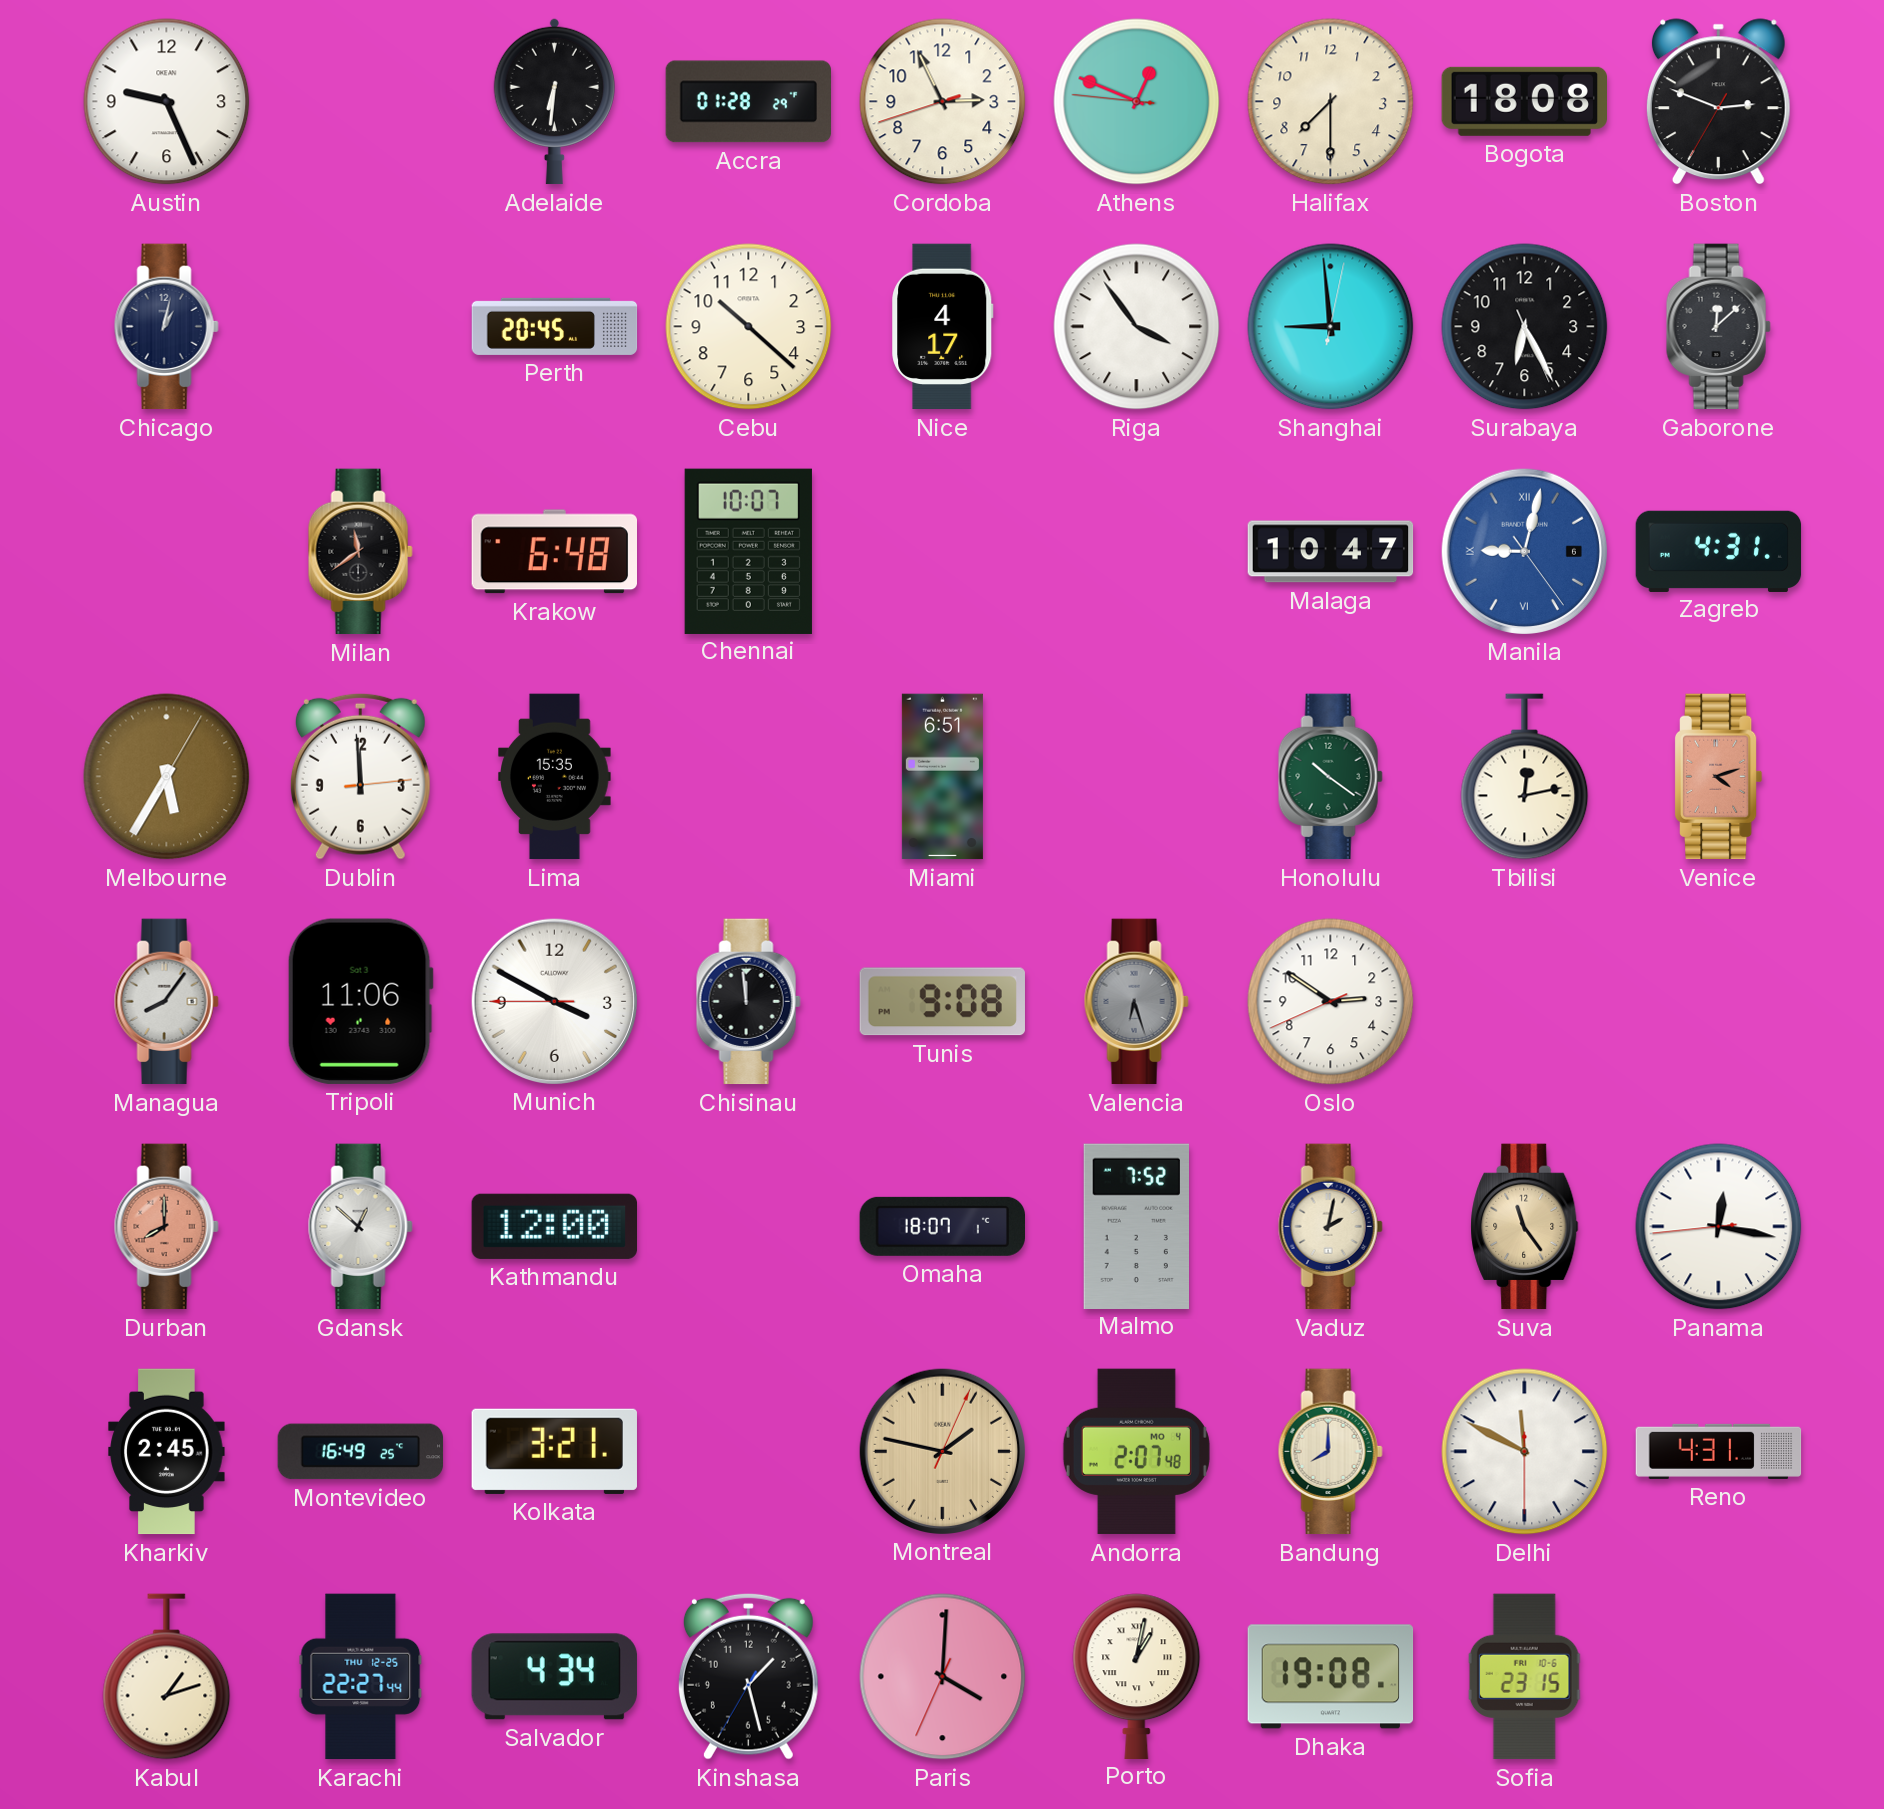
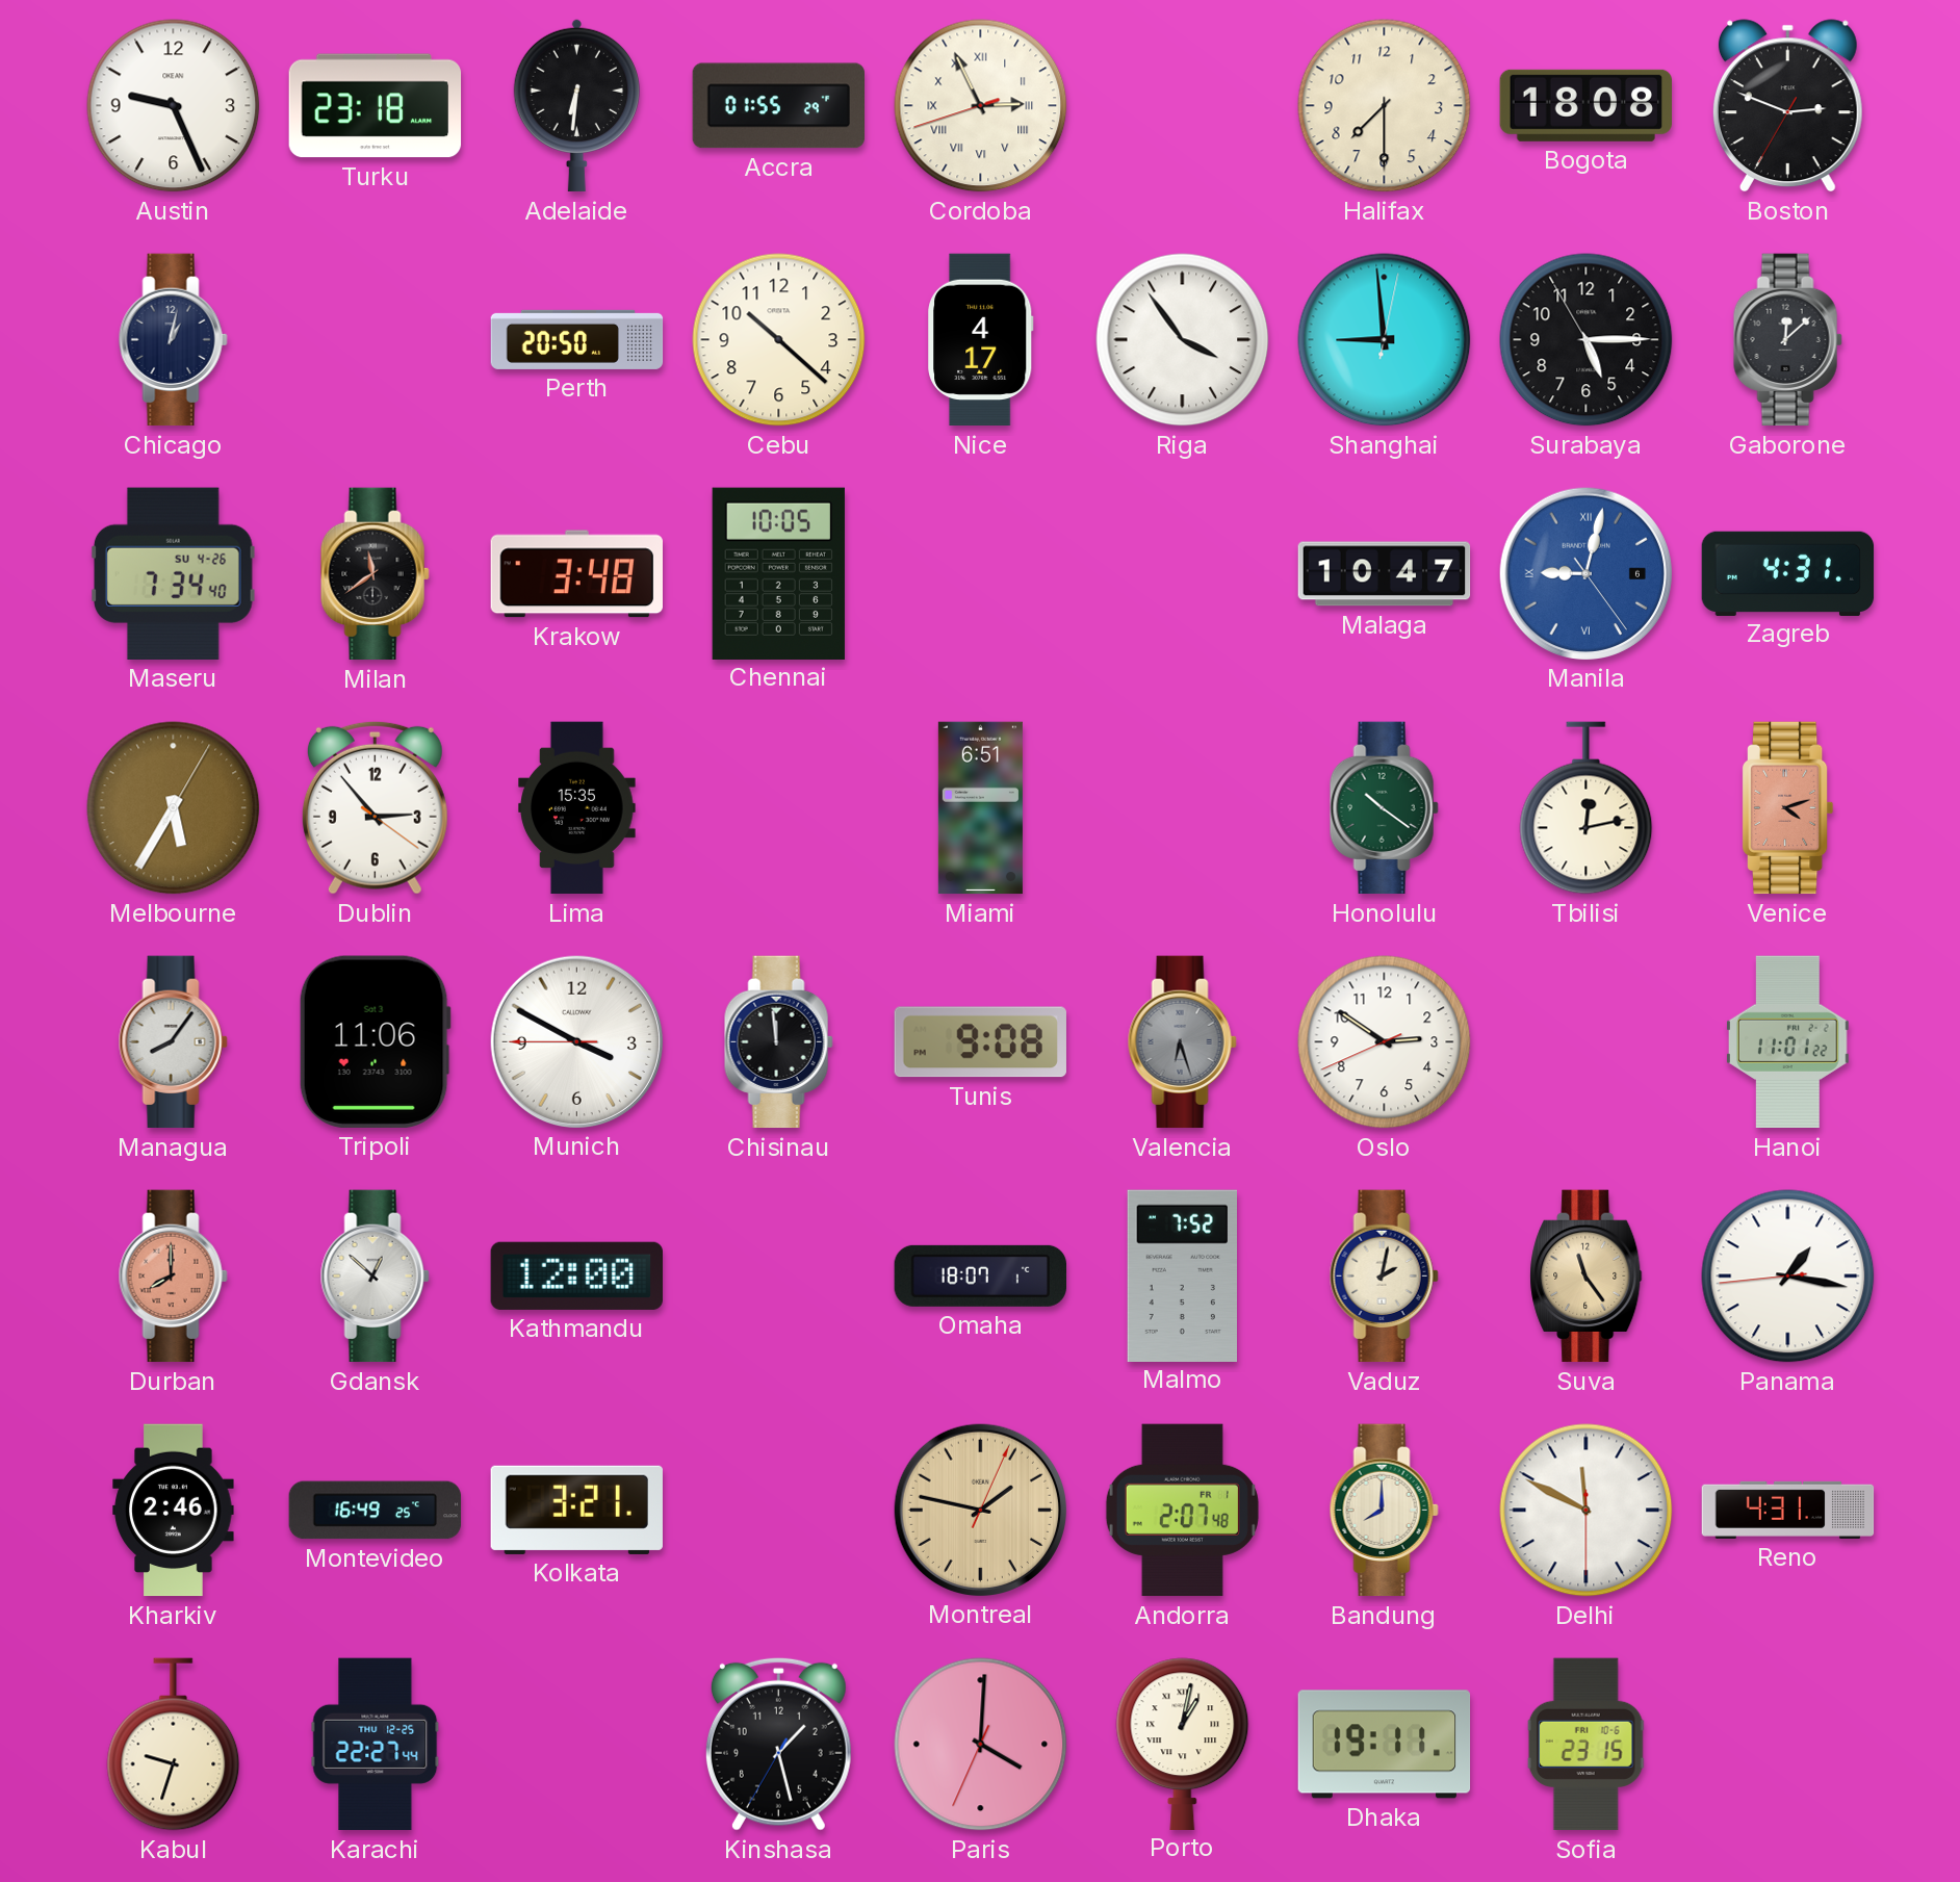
Turku: none -> 23:18 (376, 106)
Accra: 01:28 -> 01:55 (779, 106)
Cordoba numerals: Arabic -> Roman (981, 106)
Athens: 12:48 -> none (1137, 102)
Perth: 20:45 -> 20:50 (577, 339)
Surabaya: 6:25 -> 5:14 (1587, 340)
Maseru: none -> 7:34 (173, 573)
Krakow: 6:48 -> 3:48 (576, 574)
Chennai: 10:07 -> 10:05 (778, 573)
Dublin: 11:59 -> 2:53 (375, 807)
Hanoi: none -> 11:01 (1788, 1042)
Panama: 12:16 -> 1:16 (1788, 1277)
Kharkiv: 2:45 -> 2:46 (174, 1511)
Andorra date: MO 4 -> FR 1 (1182, 1511)
Kabul: 1:12 -> 9:33 (174, 1745)
Salvador: 4:34 -> none (554, 1677)
Dhaka: 19:08 -> 19:11 (1385, 1745)
